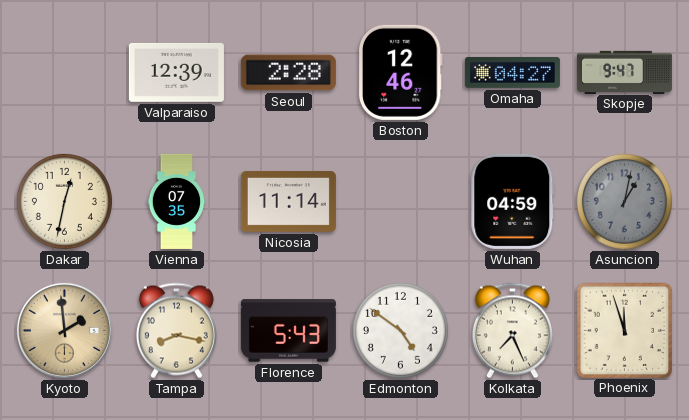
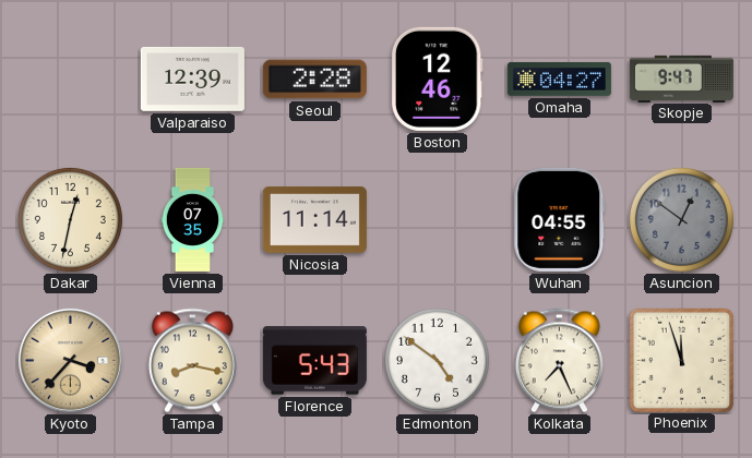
Wuhan: 04:59 -> 04:55 (560, 219)
Asuncion: 1:02 -> 12:51 (681, 219)
Kyoto: 1:59 -> 3:37 (70, 360)
